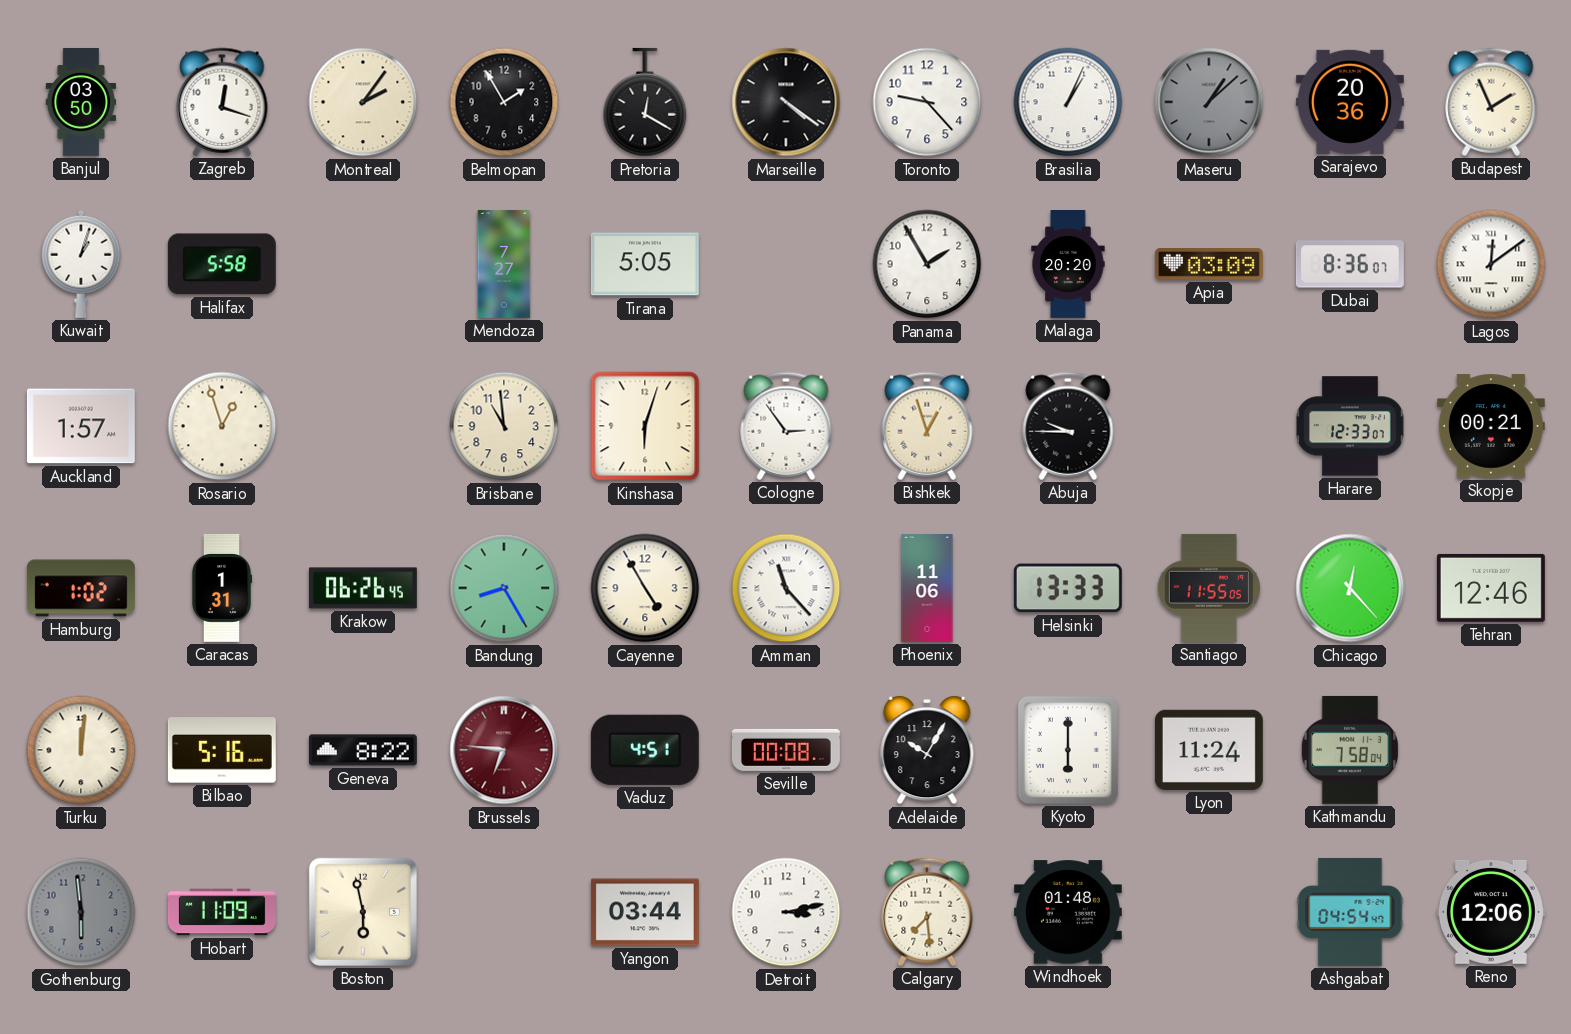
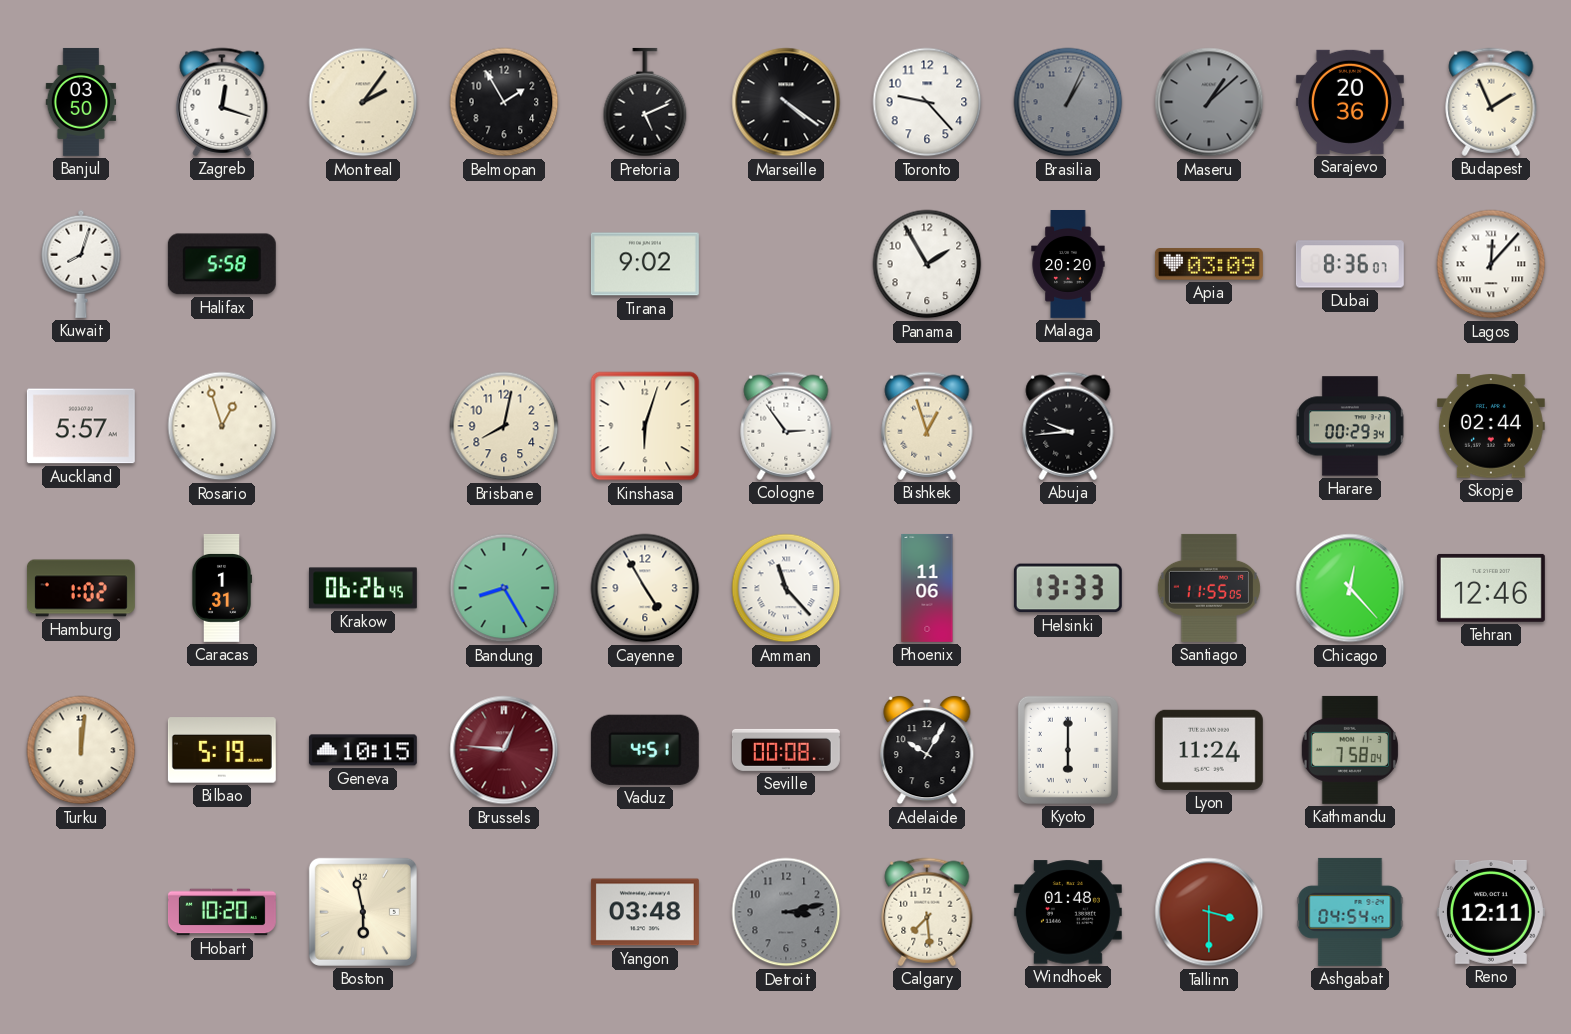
Pretoria: 12:20 -> 5:11 (645, 102)
Brasilia dial: white -> grey (1068, 102)
Kuwait: 1:03 -> 8:03 (81, 264)
Mendoza: 7:27 -> none (504, 264)
Tirana: 5:05 -> 9:02 (645, 264)
Lagos: 12:09 -> 12:07 (1491, 264)
Auckland: 1:57 -> 5:57 (81, 426)
Brisbane: 10:59 -> 8:02 (504, 426)
Abuja: 9:45 -> 9:44 (1068, 426)
Harare: 12:33 -> 00:29 (1350, 426)
Skopje: 00:21 -> 02:44 (1491, 426)
Bilbao: 5:16 -> 5:19 (222, 750)
Geneva: 8:22 -> 10:15 (363, 750)
Brussels: 6:46 -> 12:46 (504, 750)
Gothenburg: 5:59 -> none (81, 912)
Hobart: 11:09 -> 10:20 (222, 912)
Yangon: 03:44 -> 03:48 (645, 912)
Detroit dial: white -> grey (786, 912)
Tallinn: none -> 3:30 (1209, 912)
Reno: 12:06 -> 12:11 (1491, 912)
